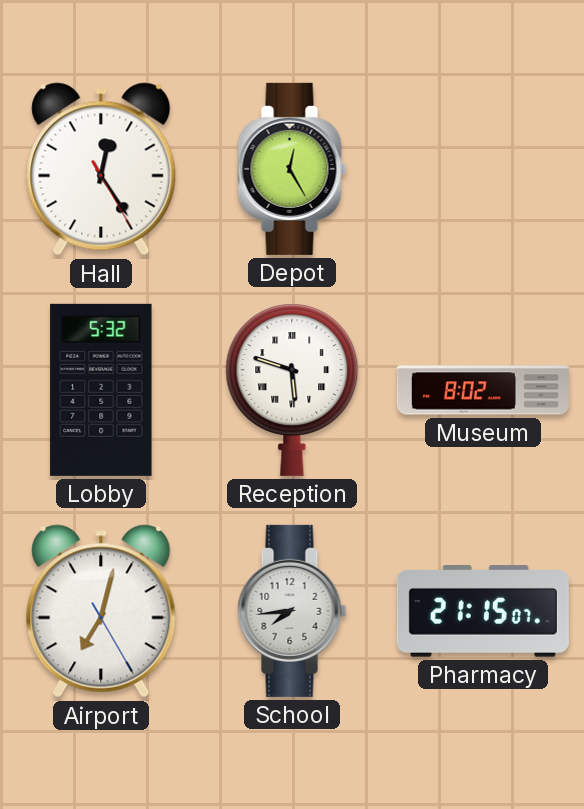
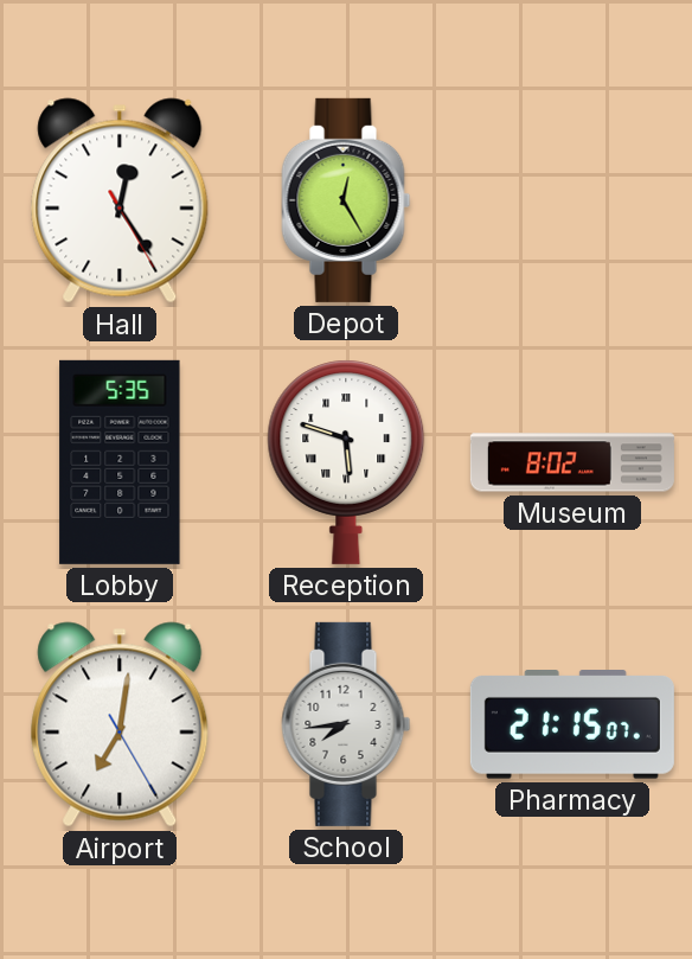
Lobby: 5:32 -> 5:35 (120, 462)
Airport: 7:02 -> 7:01 (120, 724)
